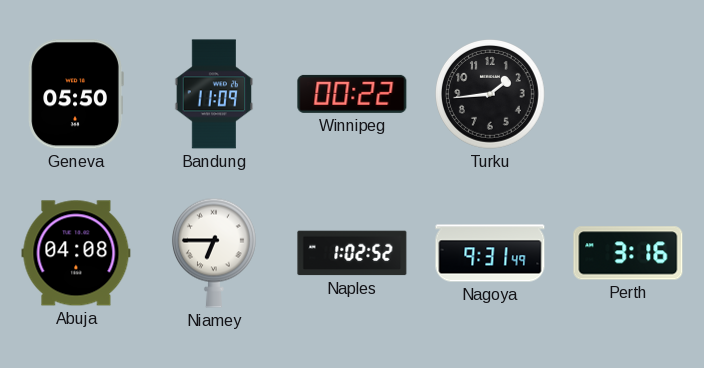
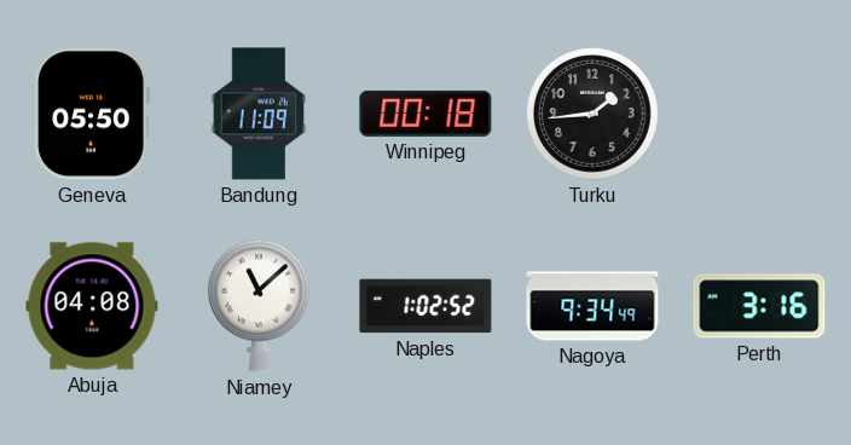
Winnipeg: 00:22 -> 00:18 (425, 114)
Niamey: 6:45 -> 11:08 (259, 306)
Nagoya: 9:31 -> 9:34 (592, 306)
